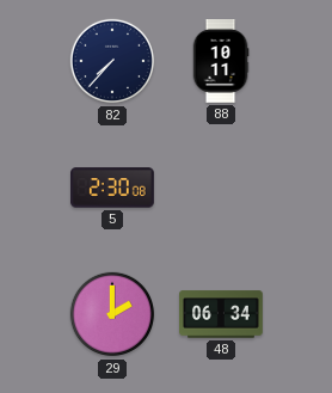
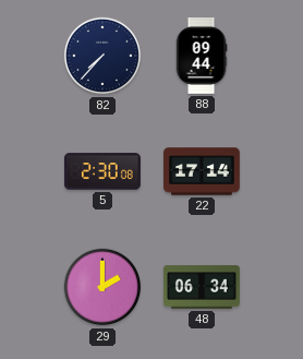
88: 10:11 -> 09:44 (202, 57)
22: none -> 17:14 (203, 171)
